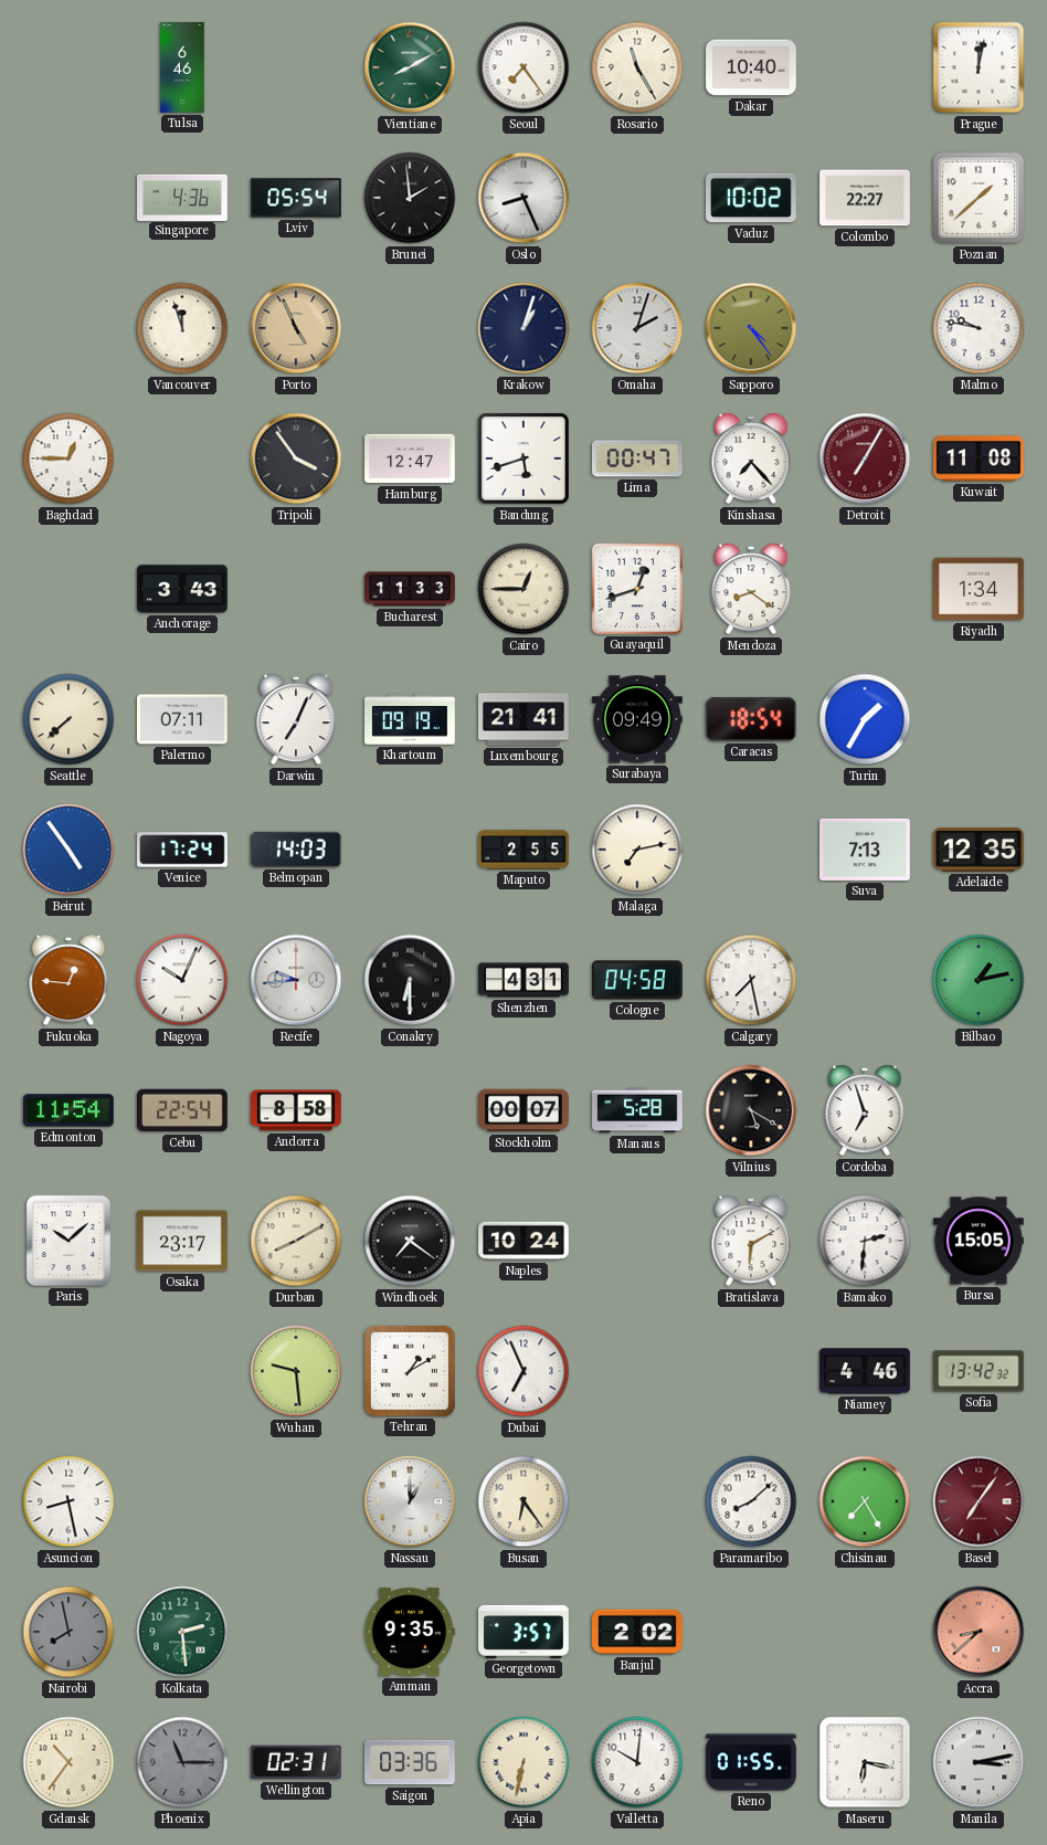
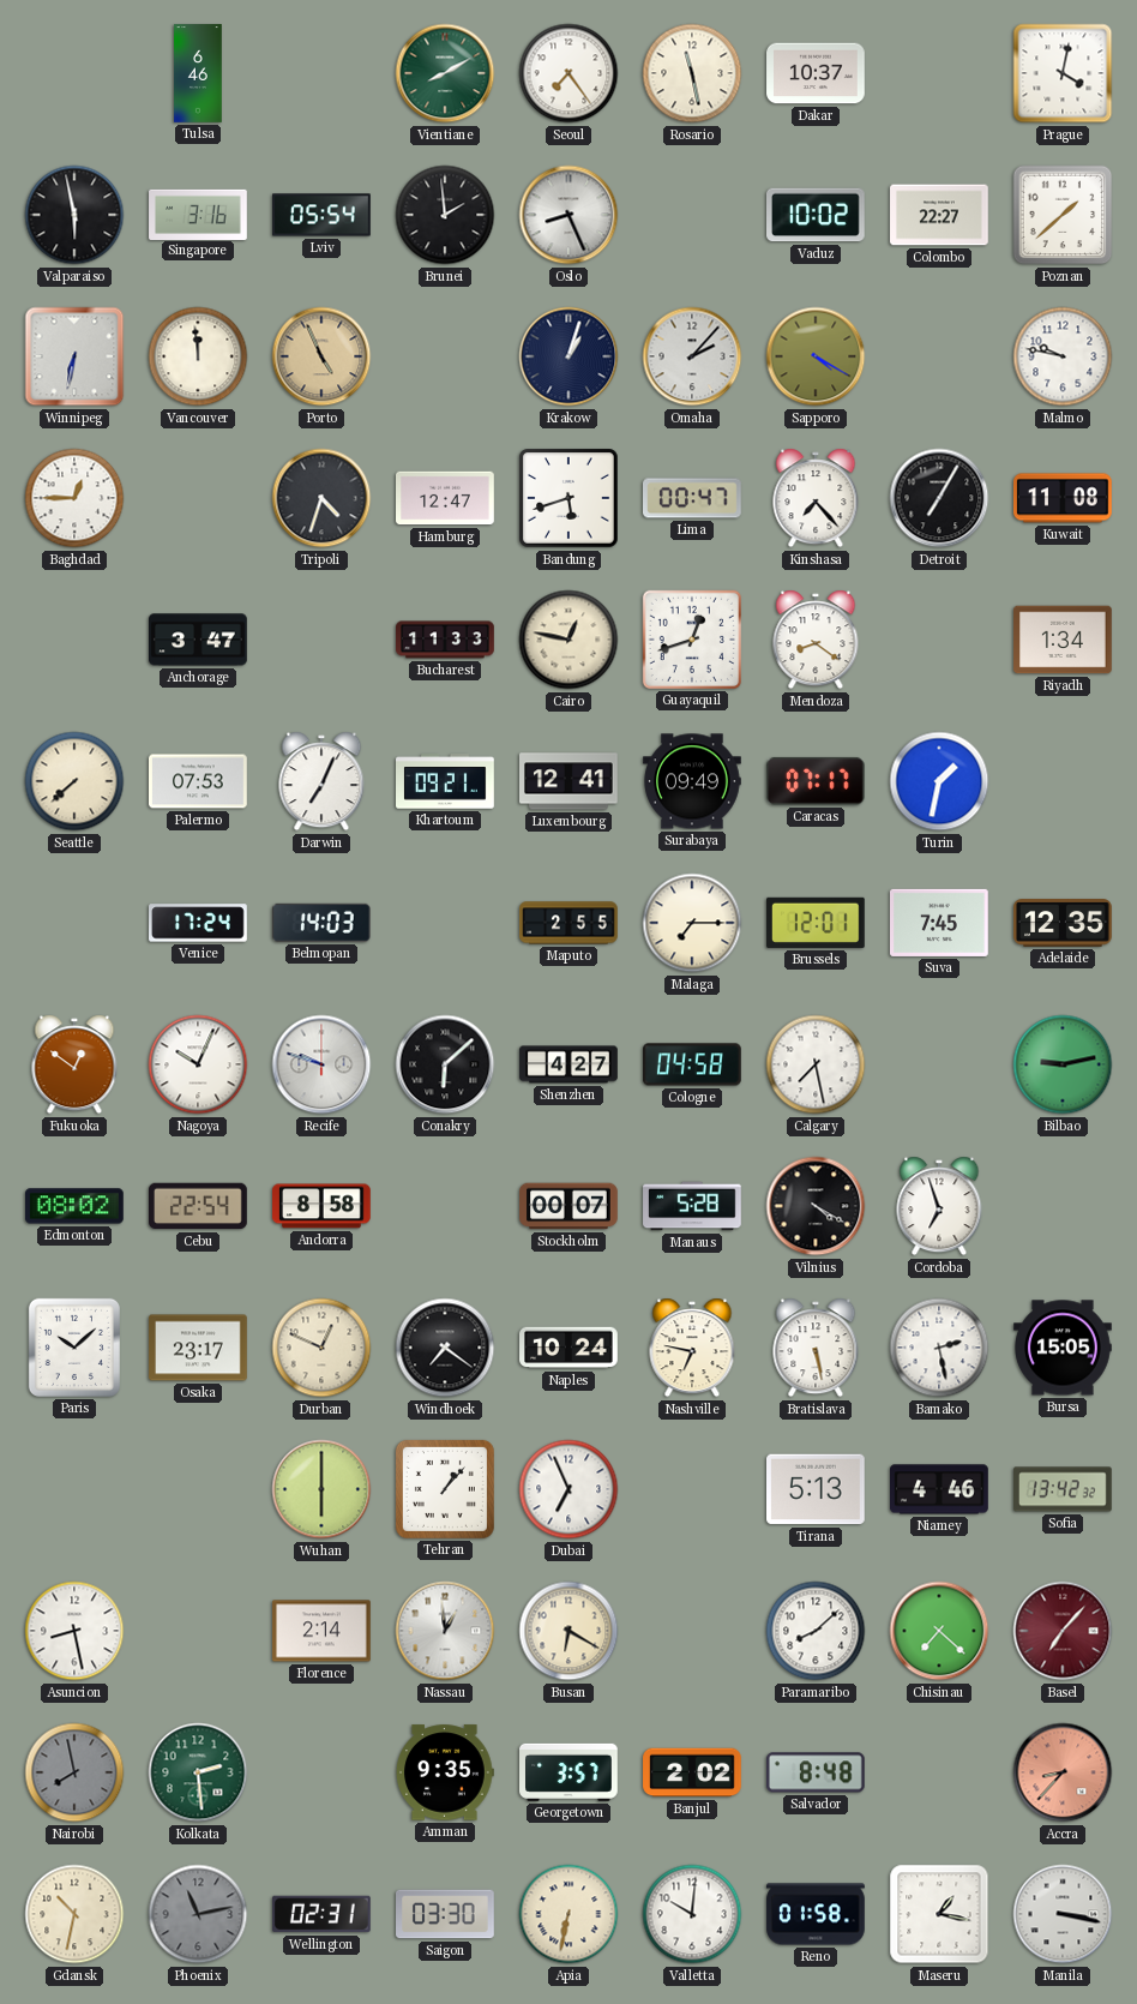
Rosario: 11:25 -> 11:28 (692, 73)
Dakar: 10:40 -> 10:37 (816, 73)
Prague: 12:02 -> 4:02 (1063, 73)
Valparaiso: none -> 5:58 (74, 215)
Singapore: 4:36 -> 3:16 (198, 214)
Winnipeg: none -> 6:32 (74, 356)
Vancouver: 11:57 -> 11:59 (198, 356)
Omaha: 2:03 -> 2:07 (692, 356)
Sapporo: 4:24 -> 4:20 (816, 356)
Tripoli: 3:54 -> 4:33 (321, 498)
Detroit dial: burgundy -> black (939, 498)
Anchorage: 3:43 -> 3:47 (199, 640)
Cairo: 12:45 -> 12:47 (568, 640)
Palermo: 07:11 -> 07:53 (199, 781)
Khartoum: 09:19 -> 09:21 (446, 781)
Luxembourg: 21:41 -> 12:41 (570, 781)
Caracas: 18:54 -> 07:17 (816, 781)
Turin: 1:35 -> 1:32 (939, 781)
Beirut: 4:54 -> none (68, 850)
Malaga: 7:13 -> 7:15 (692, 923)
Brussels: none -> 12:01 (817, 923)
Suva: 7:13 -> 7:45 (940, 923)
Fukuoka: 12:46 -> 12:51 (74, 1064)
Recife: 9:44 -> 9:48 (321, 1064)
Conakry: 6:30 -> 6:08 (445, 1064)
Shenzhen: 4:31 -> 4:27 (568, 1064)
Bilbao: 1:13 -> 9:13 (1063, 1064)
Edmonton: 11:54 -> 08:02 (76, 1206)
Vilnius: 5:20 -> 4:20 (816, 1206)
Durban: 8:10 -> 12:49 (321, 1348)
Nashville: none -> 6:47 (692, 1348)
Bratislava: 6:10 -> 5:28 (816, 1348)
Bamako: 2:31 -> 2:28 (939, 1348)
Wuhan: 9:29 -> 6:00 (321, 1489)
Tehran: 1:10 -> 1:07 (445, 1489)
Tirana: none -> 5:13 (817, 1489)
Florence: none -> 2:14 (323, 1631)
Nassau: 1:00 -> 12:59 (445, 1631)
Busan: 6:24 -> 6:20 (568, 1631)
Chisinau: 7:25 -> 7:22 (939, 1631)
Basel: 7:06 -> 7:07 (1063, 1631)
Salvador: none -> 8:48 (816, 1772)
Accra: 8:38 -> 8:37 (1063, 1772)
Gdansk: 10:36 -> 10:32 (74, 1914)
Phoenix: 11:15 -> 11:13 (198, 1914)
Saigon: 03:36 -> 03:30 (446, 1914)
Reno: 01:55 -> 01:58 (816, 1914)
Maseru: 6:17 -> 1:17 (939, 1914)
Manila: 3:13 -> 3:17 (1063, 1914)
